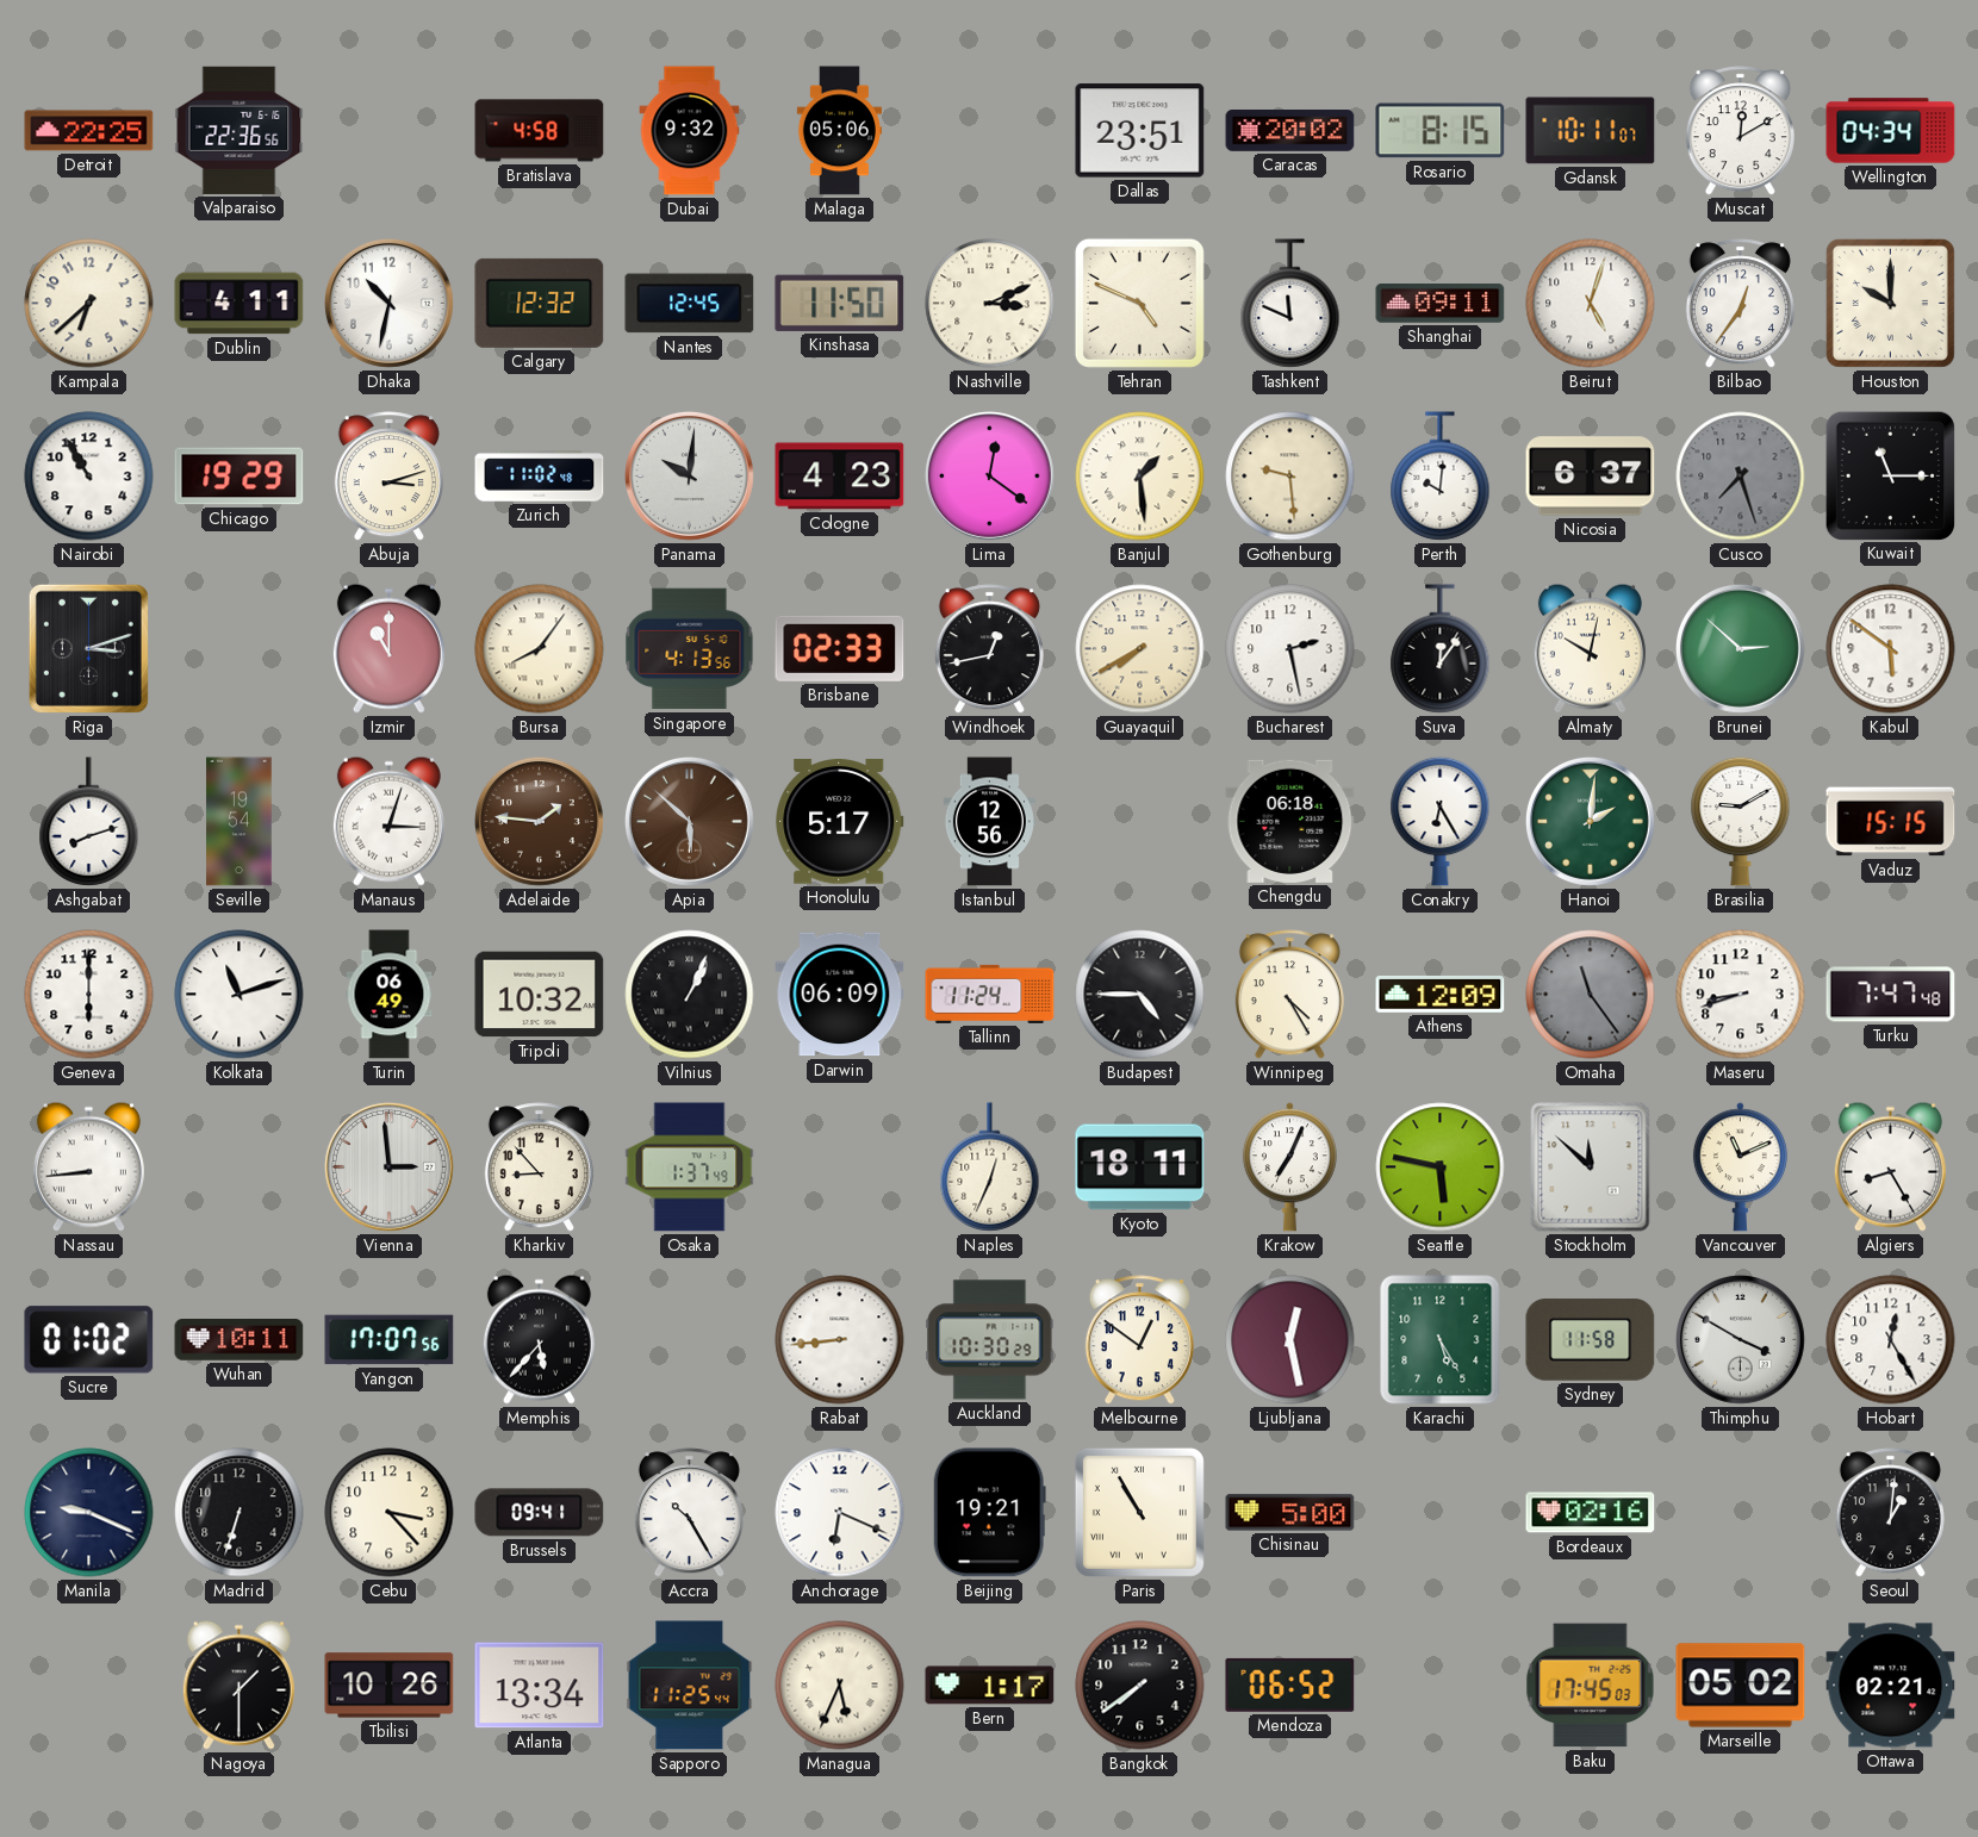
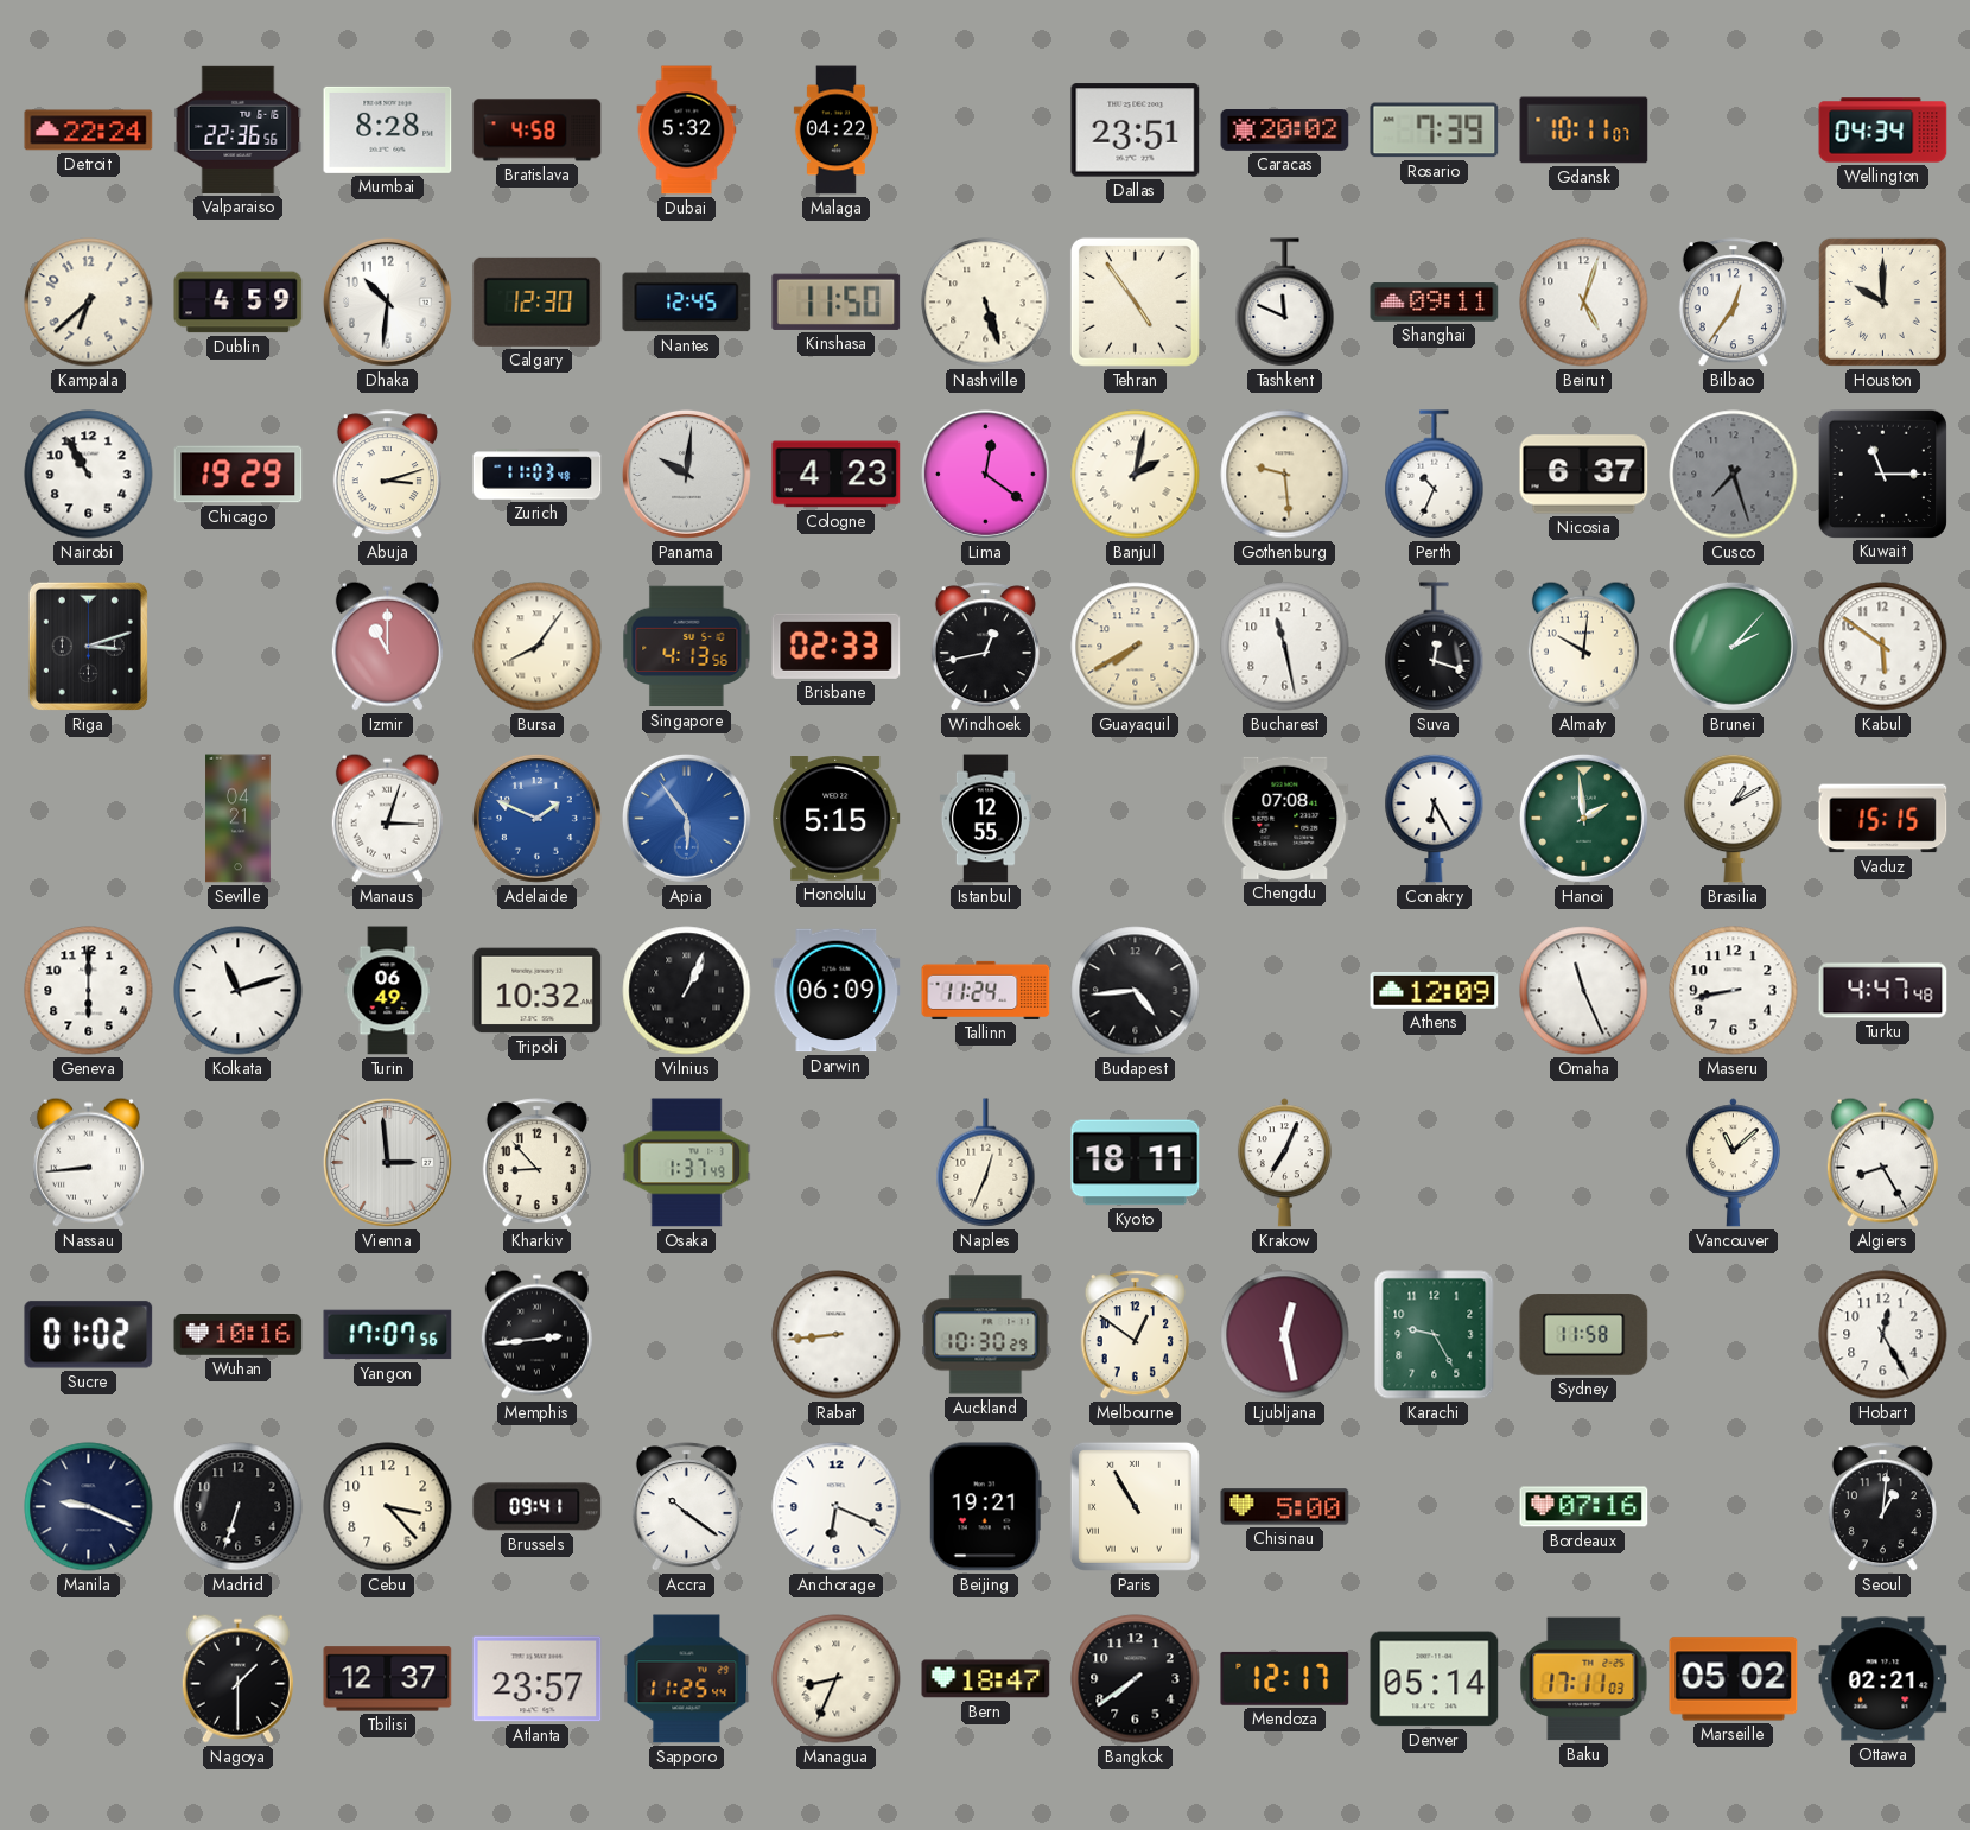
Detroit: 22:25 -> 22:24 (89, 131)
Mumbai: none -> 8:28 (388, 129)
Dubai: 9:32 -> 5:32 (687, 131)
Malaga: 05:06 -> 04:22 (835, 131)
Rosario: 8:15 -> 7:39 (1435, 131)
Muscat: 12:10 -> none (1740, 131)
Dublin: 4:11 -> 4:59 (239, 303)
Dhaka: 10:32 -> 10:31 (387, 301)
Calgary: 12:32 -> 12:30 (538, 301)
Nashville: 3:11 -> 5:27 (986, 303)
Tehran: 4:49 -> 4:54 (1135, 301)
Zurich: 11:02 -> 11:03 (538, 475)
Banjul: 1:29 -> 2:02 (1136, 475)
Perth: 10:01 -> 10:34 (1435, 475)
Bucharest: 2:28 -> 11:28 (1285, 647)
Suva: 12:06 -> 12:18 (1435, 647)
Almaty: 10:02 -> 10:01 (1583, 646)
Brunei: 2:52 -> 2:07 (1733, 646)
Ashgabat: 8:12 -> none (89, 822)
Seville: 19:54 -> 04:21 (239, 819)
Adelaide: 1:46 -> 1:49 (536, 818)
Adelaide dial: brown -> blue (536, 818)
Apia: 5:52 -> 5:54 (686, 818)
Apia dial: brown -> blue (686, 818)
Honolulu: 5:17 -> 5:15 (837, 819)
Istanbul: 12:56 -> 12:55 (985, 819)
Chengdu: 06:18 -> 07:08 (1285, 818)
Hanoi: 2:01 -> 1:59 (1583, 818)
Brasilia: 9:10 -> 1:10 (1734, 818)
Budapest: 4:45 -> 4:44 (1136, 991)
Winnipeg: 4:25 -> none (1289, 995)
Omaha: 11:24 -> 11:26 (1584, 991)
Omaha dial: grey -> white (1584, 991)
Maseru: 8:42 -> 8:43 (1734, 991)
Turku: 7:47 -> 4:47 (1883, 991)
Seattle: 5:47 -> none (1441, 1167)
Stockholm: 11:52 -> none (1591, 1167)
Vancouver: 11:11 -> 11:08 (1733, 1163)
Wuhan: 10:11 -> 10:16 (239, 1335)
Memphis: 5:37 -> 2:44 (536, 1334)
Karachi: 5:25 -> 9:25 (1435, 1335)
Thimphu: 3:50 -> none (1740, 1339)
Accra: 10:25 -> 10:21 (686, 1507)
Bordeaux: 02:16 -> 07:16 (1584, 1507)
Tbilisi: 10:26 -> 12:37 (388, 1679)
Atlanta: 13:34 -> 23:57 (538, 1679)
Managua: 5:34 -> 8:34 (837, 1679)
Bern: 1:17 -> 18:47 (986, 1679)
Mendoza: 06:52 -> 12:17 (1285, 1678)
Denver: none -> 05:14 (1435, 1679)
Baku: 17:45 -> 17:11 (1584, 1679)
